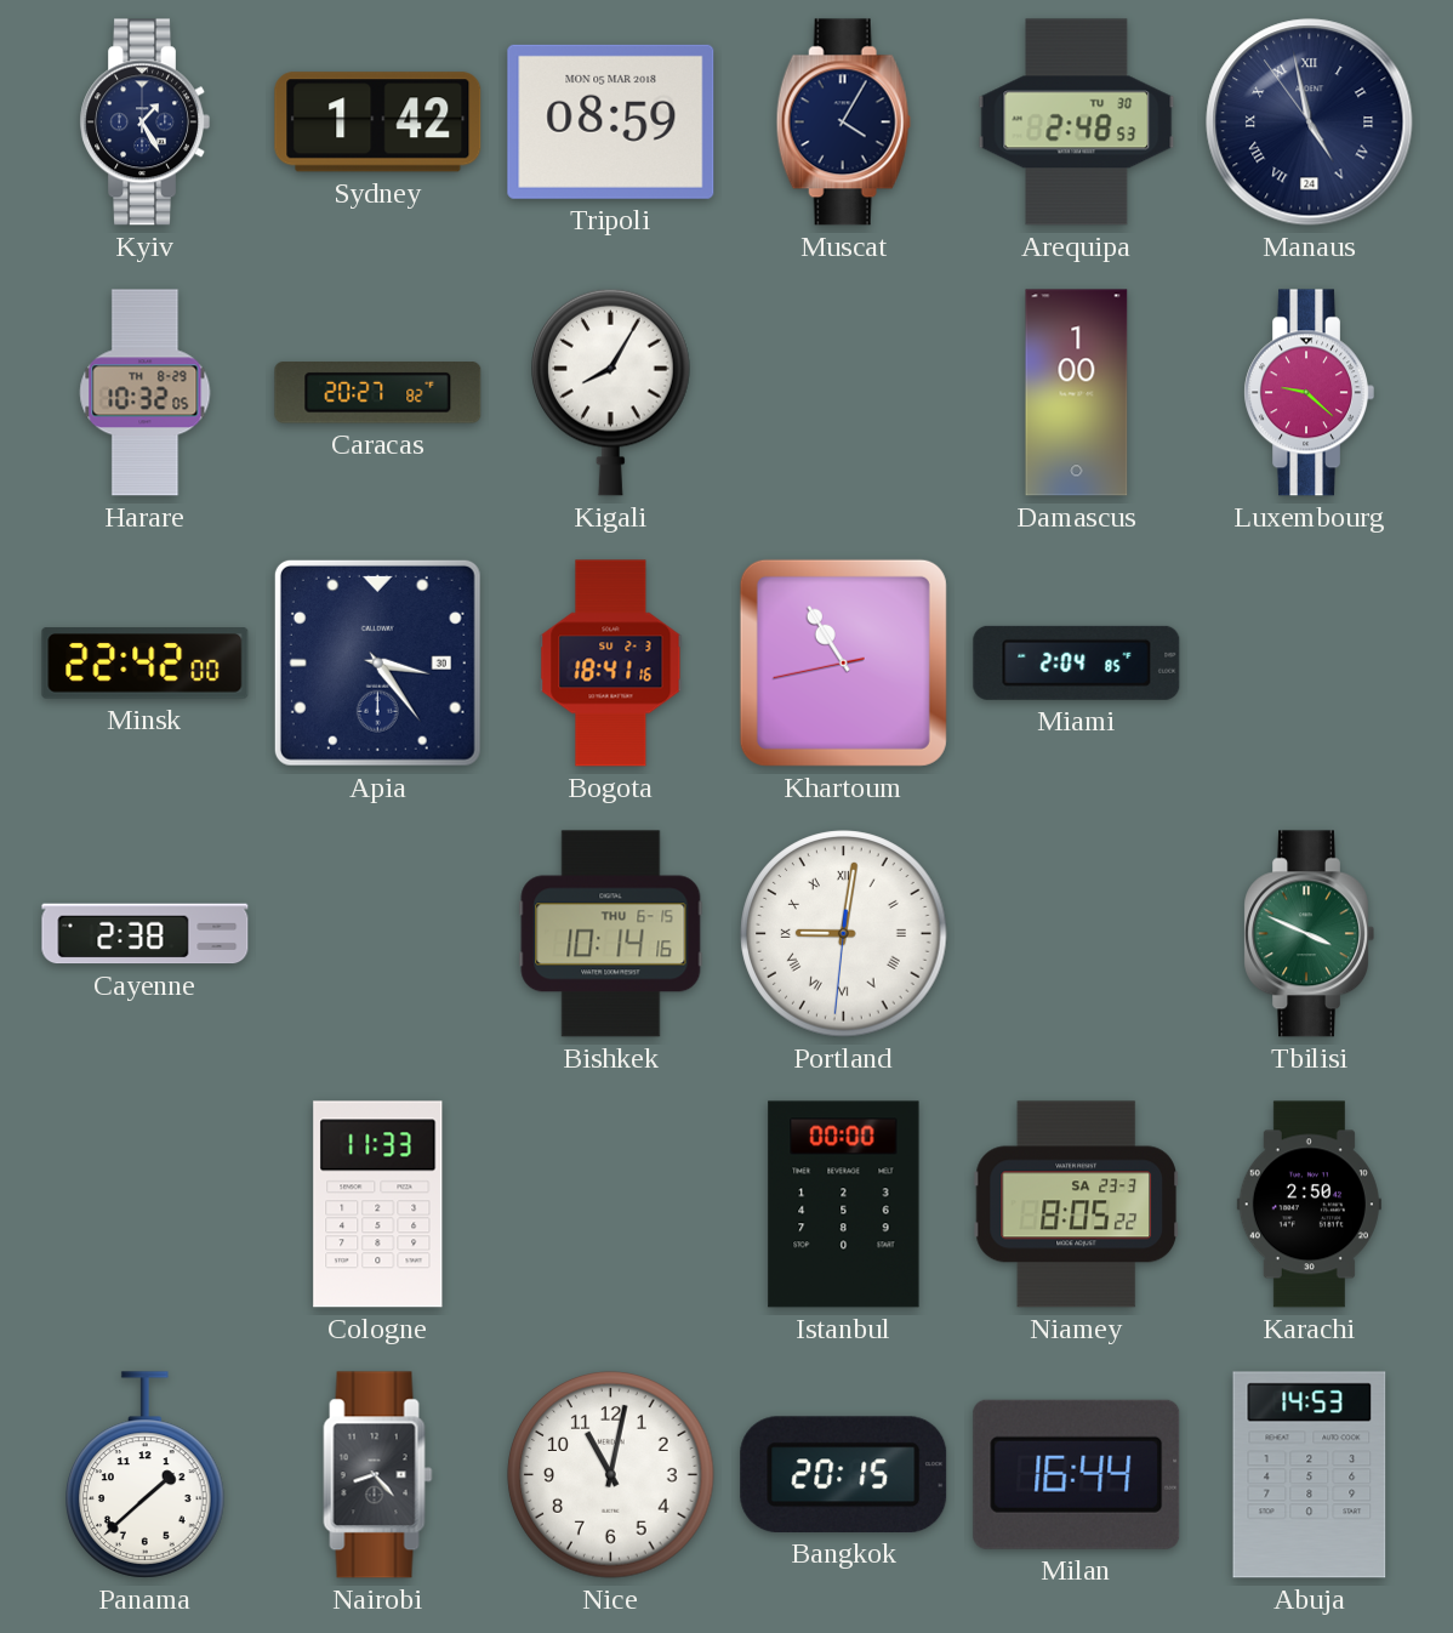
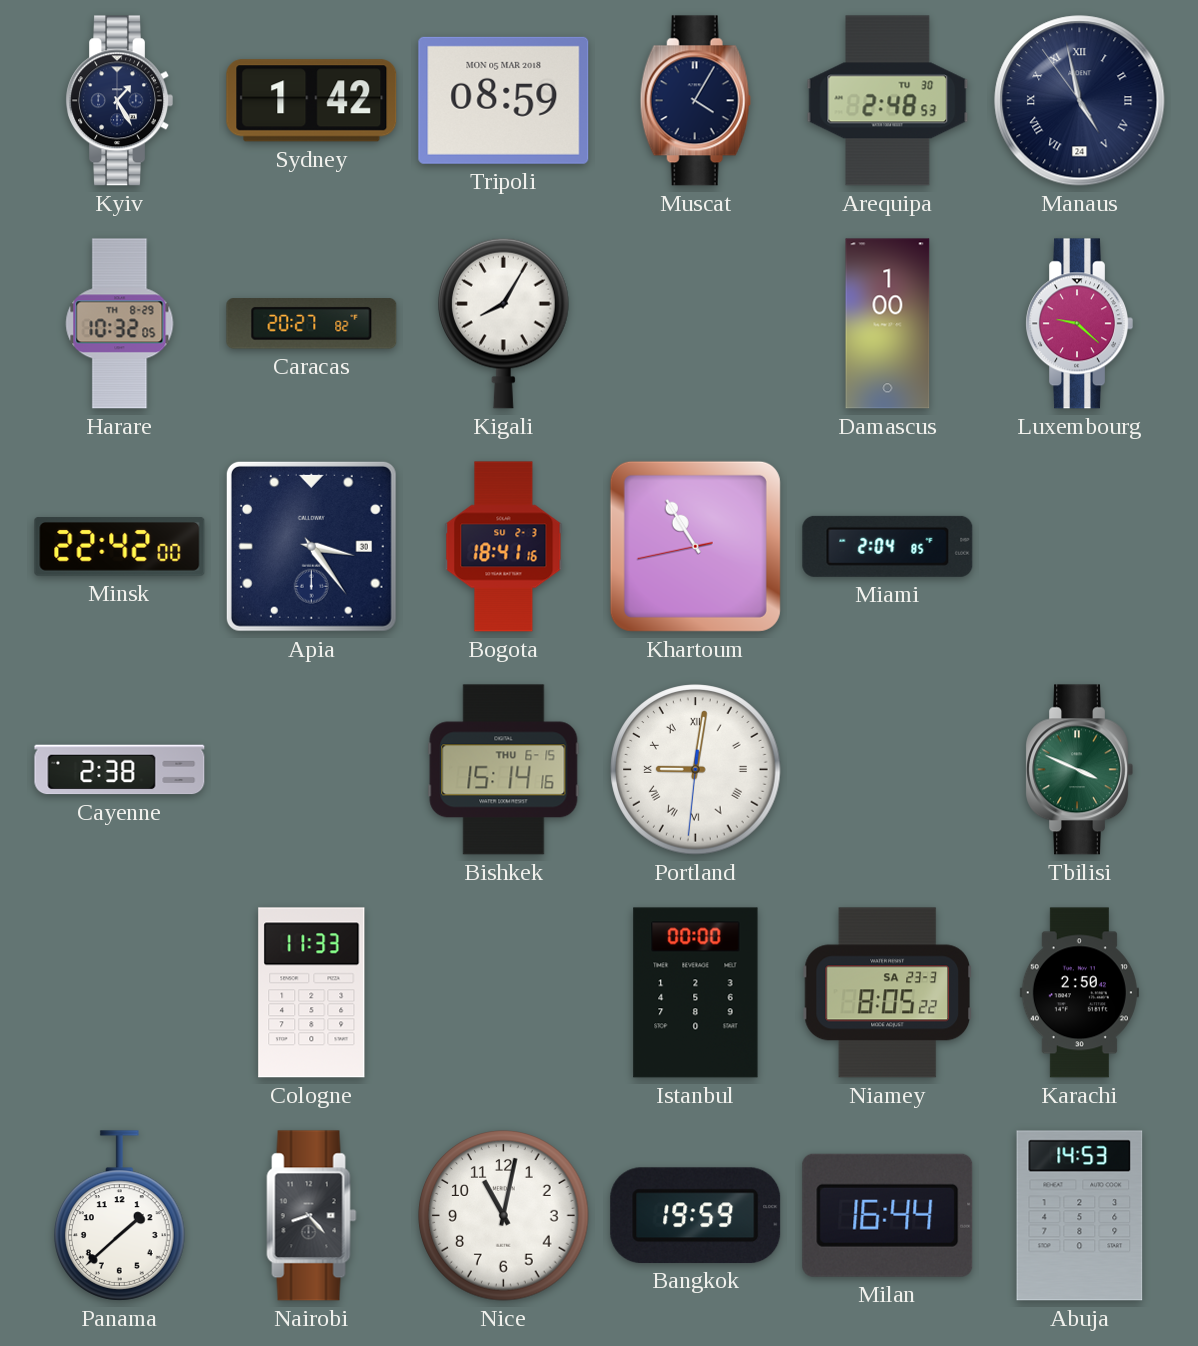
Bishkek: 10:14 -> 15:14 (504, 770)
Bangkok: 20:15 -> 19:59 (696, 1215)
